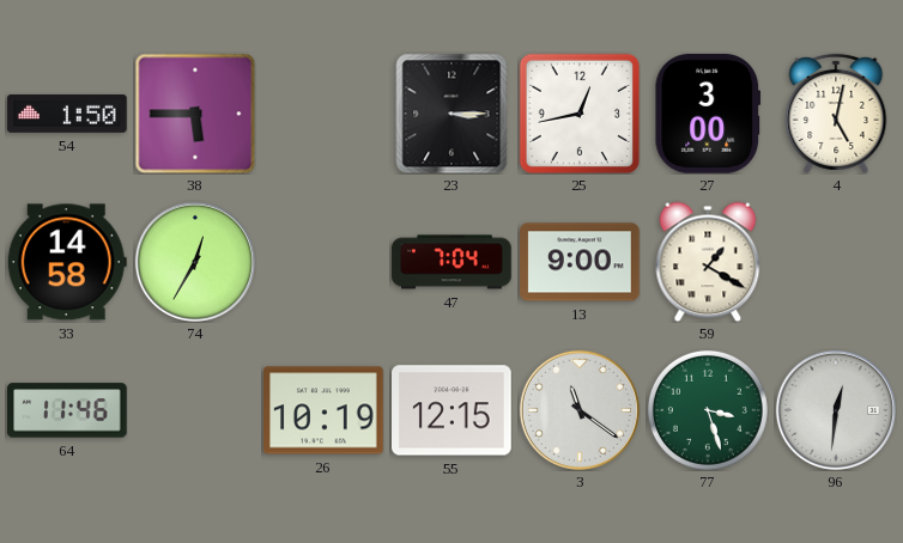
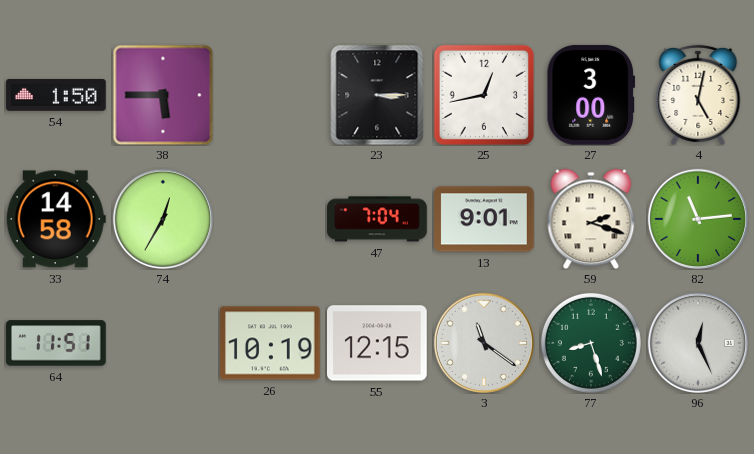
13: 9:00 -> 9:01 (484, 219)
59: 1:20 -> 2:18 (591, 219)
82: none -> 11:14 (698, 219)
64: 11:46 -> 11:51 (56, 343)
77: 3:27 -> 8:27 (591, 343)
96: 12:31 -> 12:26 (698, 343)
